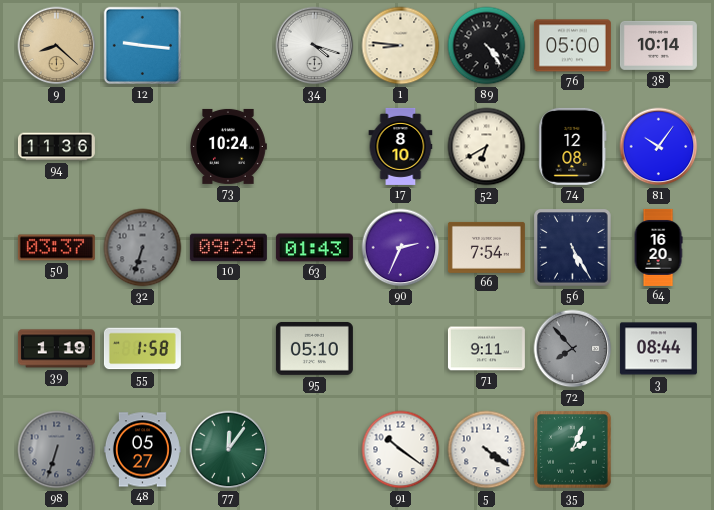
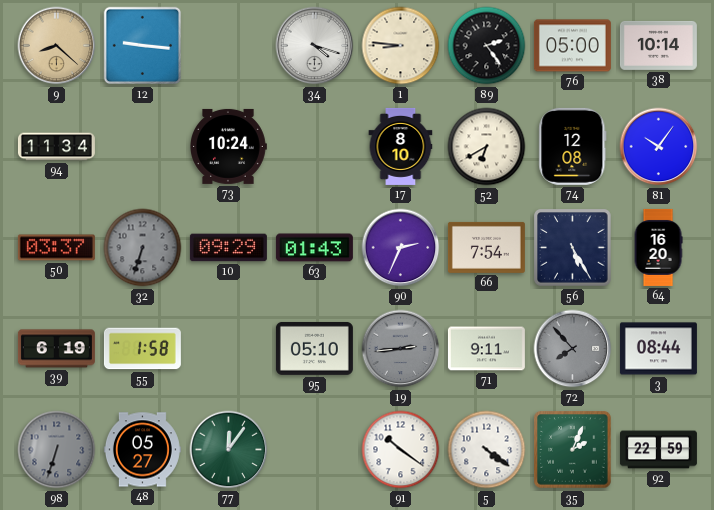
89: 4:24 -> 2:24 (487, 46)
94: 11:36 -> 11:34 (56, 147)
39: 1:19 -> 6:19 (56, 349)
19: none -> 2:44 (401, 349)
92: none -> 22:59 (658, 450)
